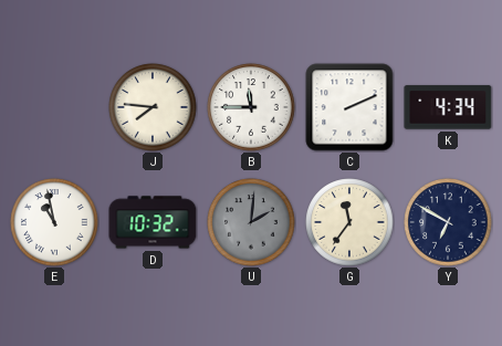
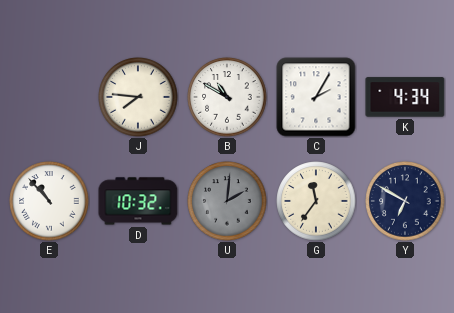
B: 11:45 -> 10:50 (227, 97)
C: 2:11 -> 2:05 (316, 97)
E: 10:58 -> 10:53 (49, 201)
